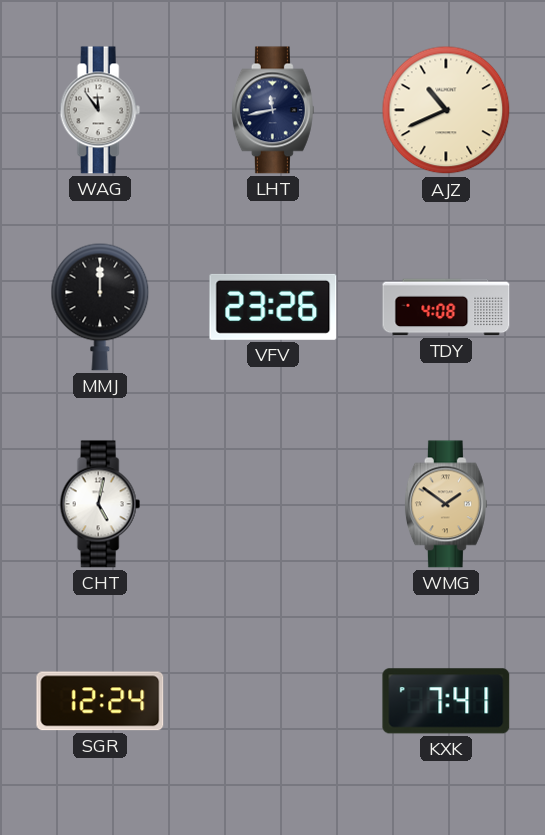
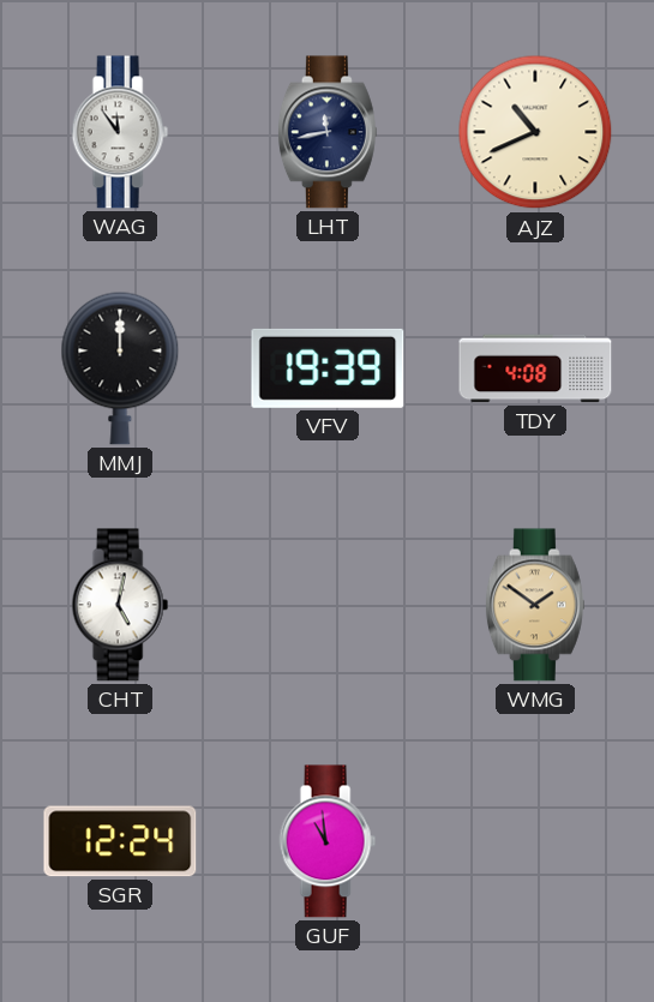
VFV: 23:26 -> 19:39 (328, 368)
GUF: none -> 10:59 (328, 841)
KXK: 7:41 -> none (446, 701)
